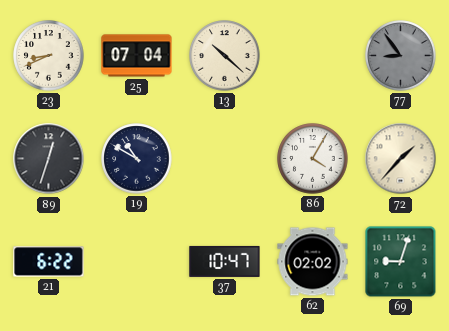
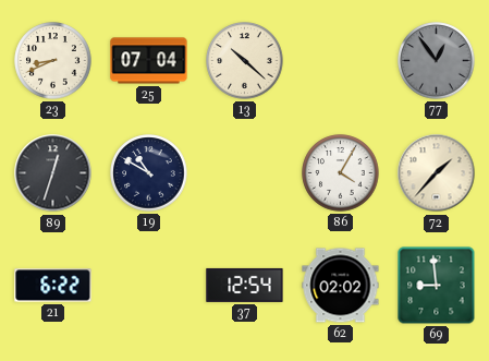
77: 8:54 -> 12:54 (437, 61)
37: 10:47 -> 12:54 (245, 285)
69: 9:03 -> 8:59 (437, 286)
